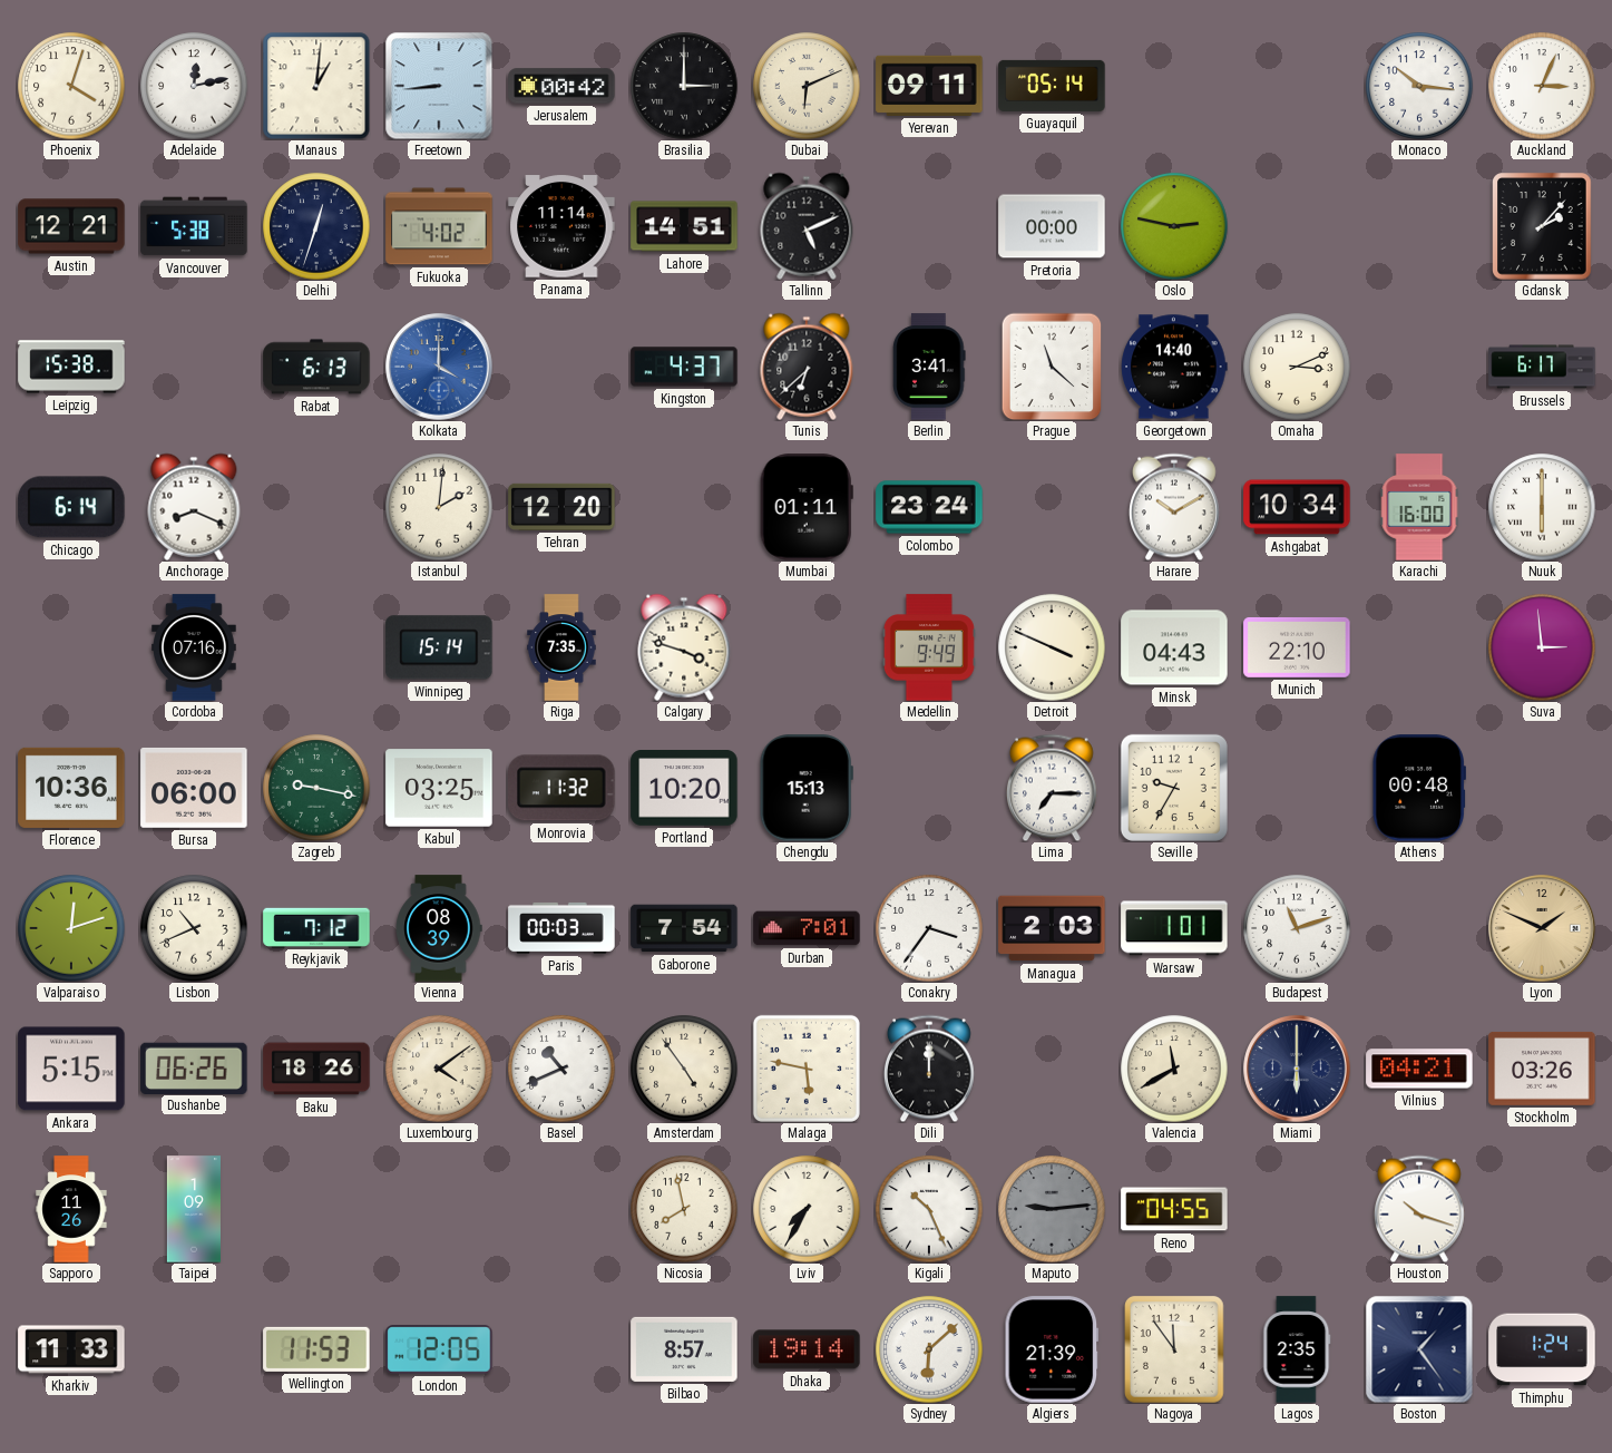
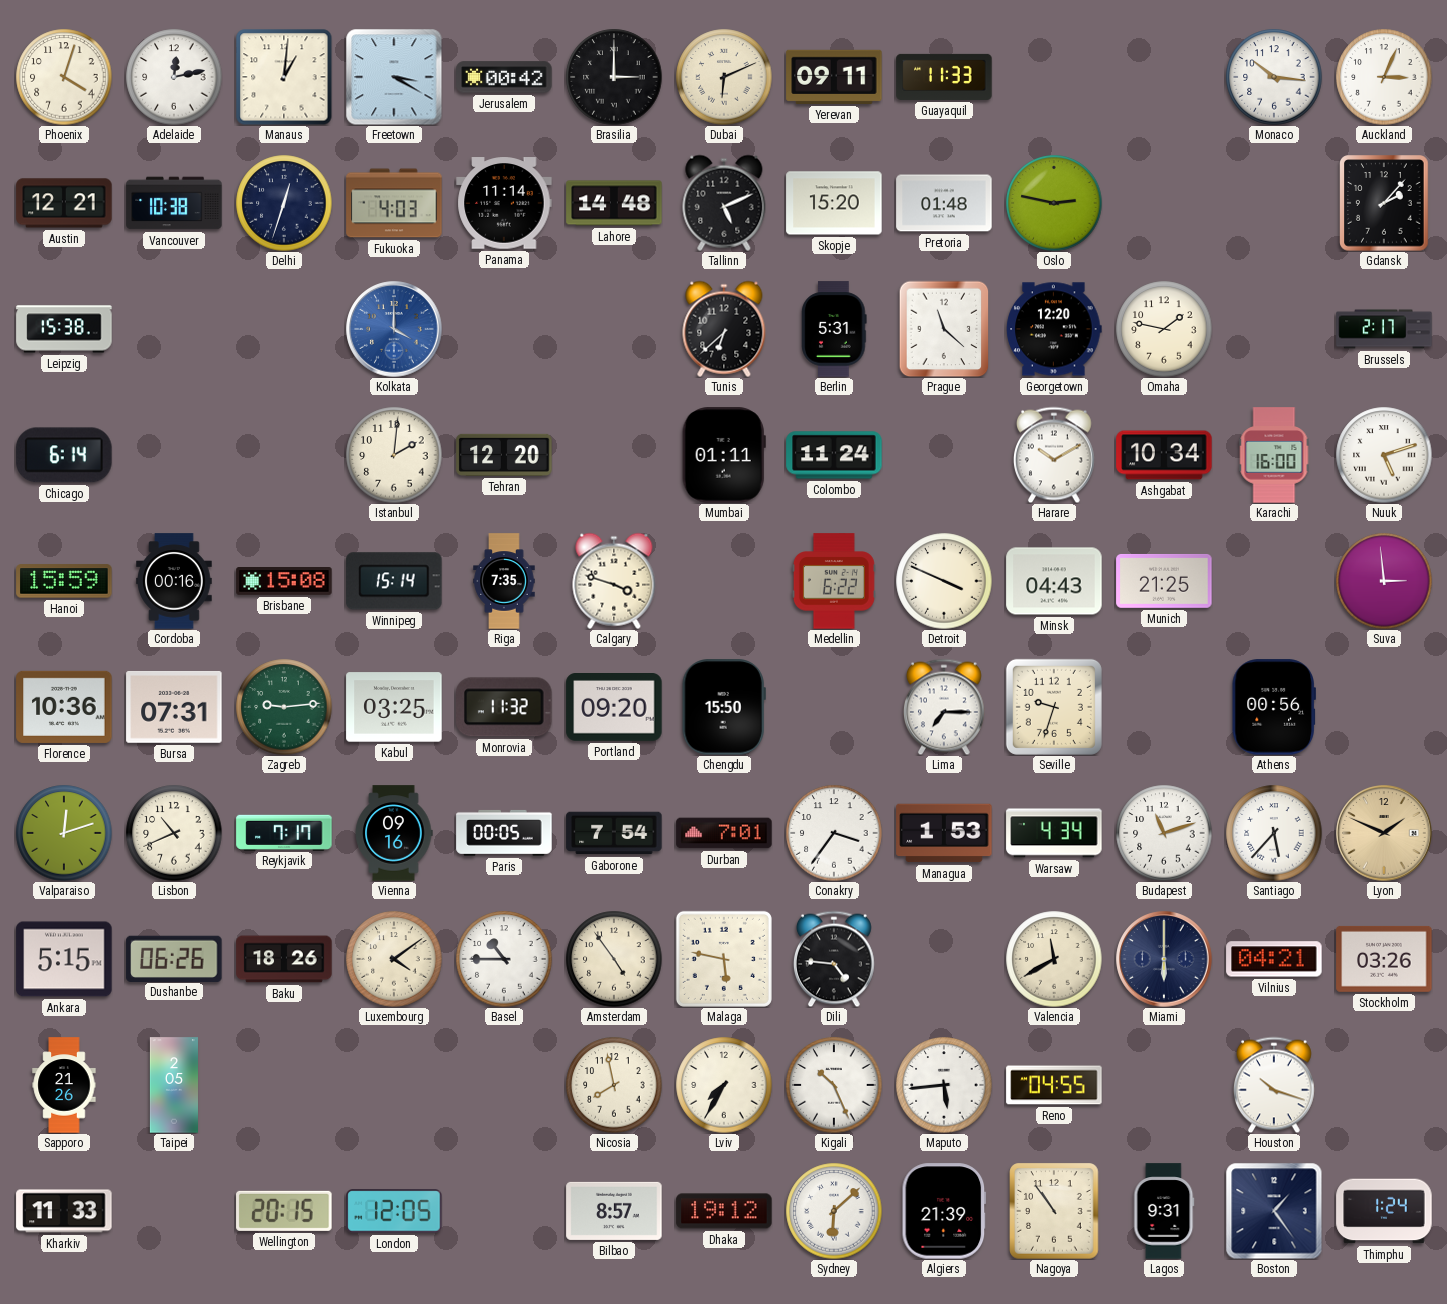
Freetown: 8:44 -> 3:20 (394, 77)
Guayaquil: 05:14 -> 11:33 (944, 77)
Vancouver: 5:38 -> 10:38 (174, 203)
Fukuoka: 4:02 -> 4:03 (394, 203)
Lahore: 14:51 -> 14:48 (614, 203)
Skopje: none -> 15:20 (834, 203)
Pretoria: 00:00 -> 01:48 (944, 203)
Rabat: 6:13 -> none (316, 367)
Kingston: 4:37 -> none (684, 367)
Berlin: 3:41 -> 5:31 (834, 329)
Georgetown: 14:40 -> 12:20 (1054, 329)
Omaha: 3:11 -> 1:47 (1164, 329)
Brussels: 6:17 -> 2:17 (1384, 329)
Anchorage: 8:19 -> none (194, 507)
Colombo: 23:24 -> 11:24 (834, 455)
Nuuk: 6:00 -> 5:12 (1384, 455)
Hanoi: none -> 15:59 (64, 581)
Cordoba: 07:16 -> 00:16 (174, 581)
Brisbane: none -> 15:08 (284, 581)
Medellin: 9:49 -> 6:22 (834, 581)
Munich: 22:10 -> 21:25 (1164, 581)
Bursa: 06:00 -> 07:31 (174, 707)
Zagreb: 9:17 -> 9:14 (284, 707)
Portland: 10:20 -> 09:20 (614, 708)
Chengdu: 15:13 -> 15:50 (724, 707)
Seville: 9:35 -> 9:33 (1054, 707)
Athens: 00:48 -> 00:56 (1274, 707)
Reykjavik: 7:12 -> 7:17 (284, 832)
Vienna: 08:39 -> 09:16 (394, 833)
Paris: 00:03 -> 00:05 (504, 833)
Managua: 2:03 -> 1:53 (944, 833)
Warsaw: 1:01 -> 4:34 (1054, 833)
Santiago: none -> 5:37 (1274, 833)
Basel: 10:41 -> 10:45 (504, 959)
Dili: 12:00 -> 4:46 (834, 959)
Sapporo: 11:26 -> 21:26 (64, 1085)
Taipei: 1:09 -> 2:05 (174, 1085)
Maputo: 9:14 -> 5:44 (944, 1085)
Maputo dial: grey -> white (944, 1085)
Wellington: 11:53 -> 20:15 (284, 1211)
Dhaka: 19:14 -> 19:12 (724, 1211)
Nagoya: 11:54 -> 10:54 (1054, 1211)
Lagos: 2:35 -> 9:31 (1164, 1211)
